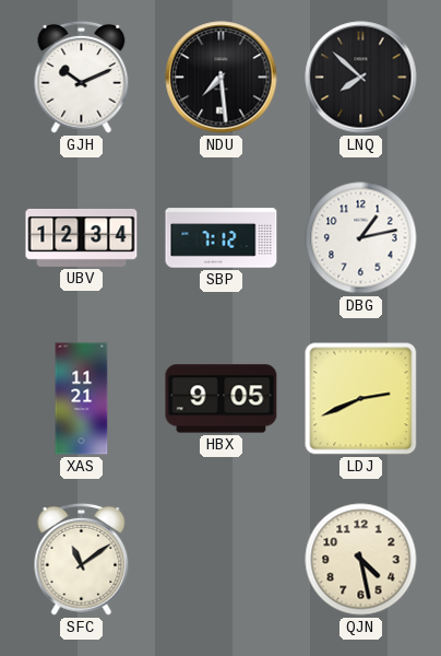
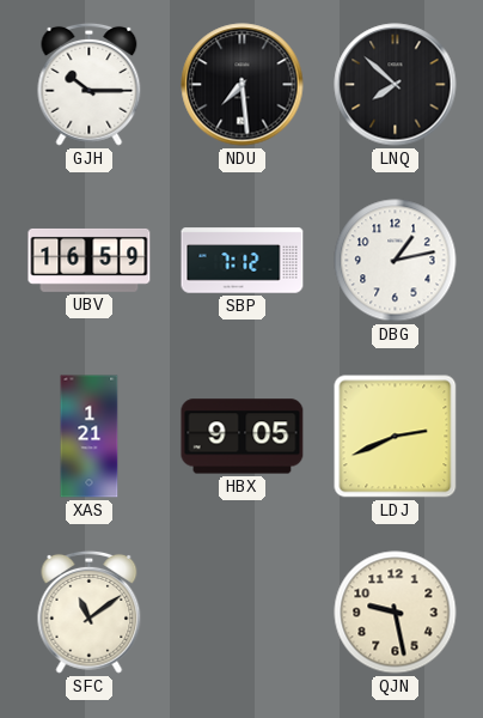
GJH: 10:11 -> 10:15 (90, 84)
UBV: 12:34 -> 16:59 (90, 260)
XAS: 11:21 -> 1:21 (90, 437)
QJN: 4:28 -> 9:28 (396, 613)
